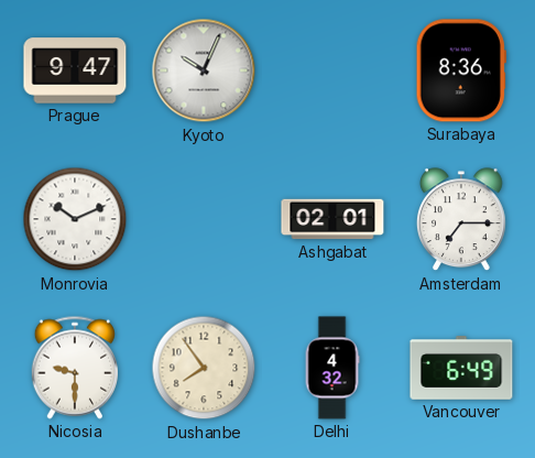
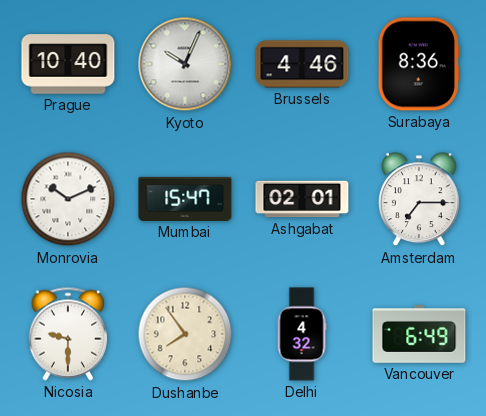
Prague: 9:47 -> 10:40 (68, 64)
Brussels: none -> 4:46 (302, 64)
Mumbai: none -> 15:47 (185, 199)
